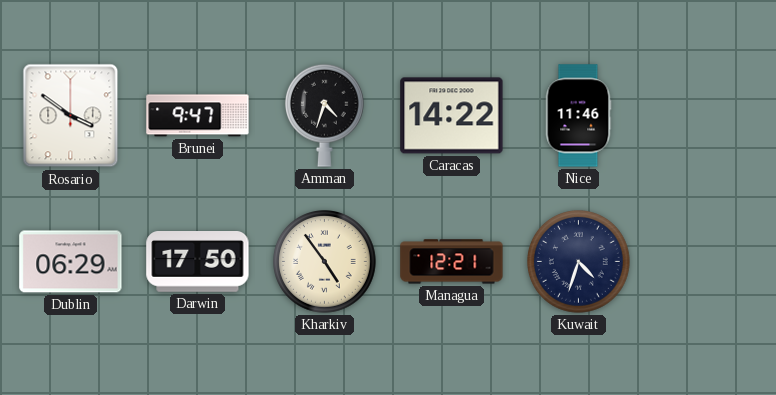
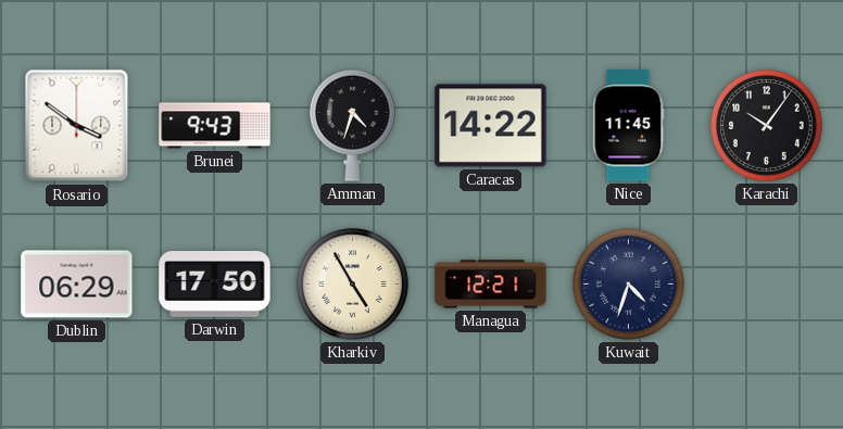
Brunei: 9:47 -> 9:43 (215, 126)
Nice: 11:46 -> 11:45 (628, 126)
Karachi: none -> 10:06 (767, 126)
Kharkiv: 4:54 -> 4:55 (353, 285)
